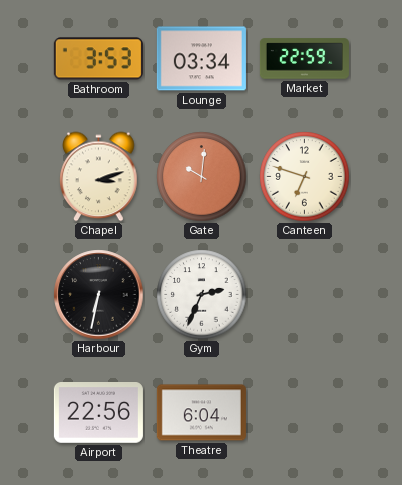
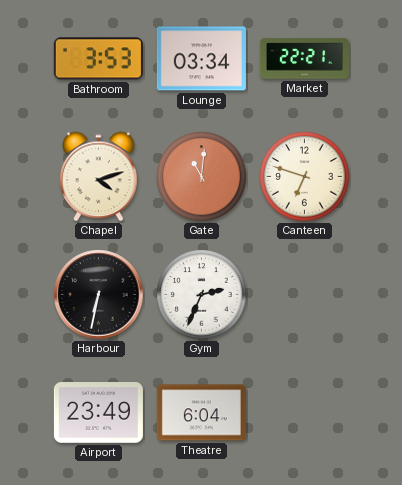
Market: 22:59 -> 22:21 (304, 59)
Chapel: 3:12 -> 4:12 (99, 177)
Gate: 10:01 -> 11:01 (202, 177)
Airport: 22:56 -> 23:49 (98, 413)
